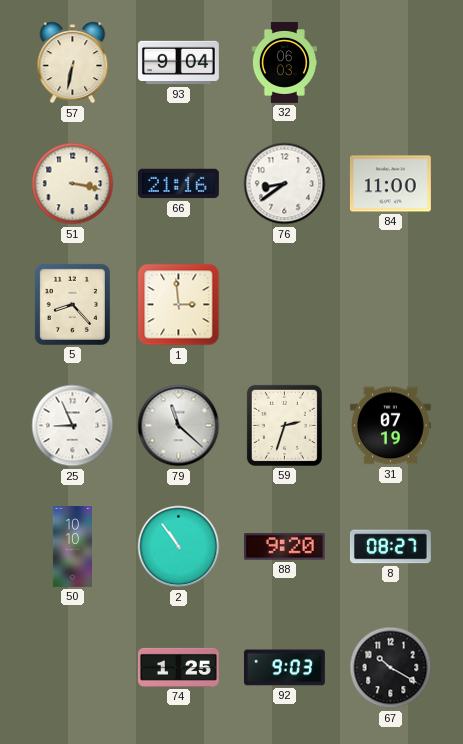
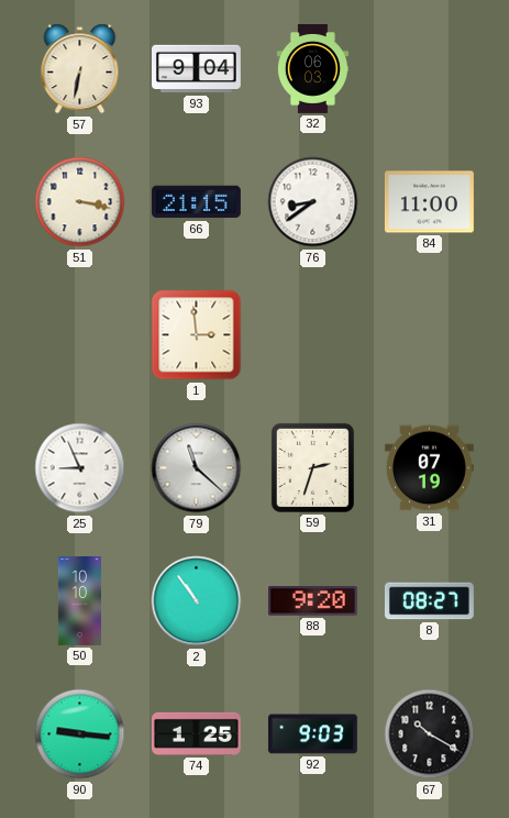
66: 21:16 -> 21:15 (196, 202)
5: 8:23 -> none (72, 304)
90: none -> 9:16 (80, 734)
